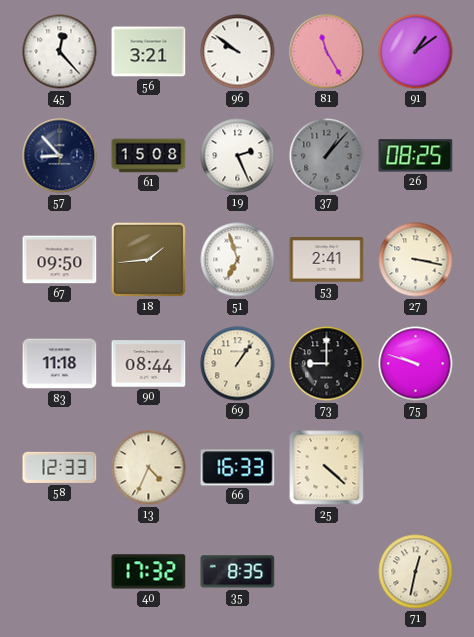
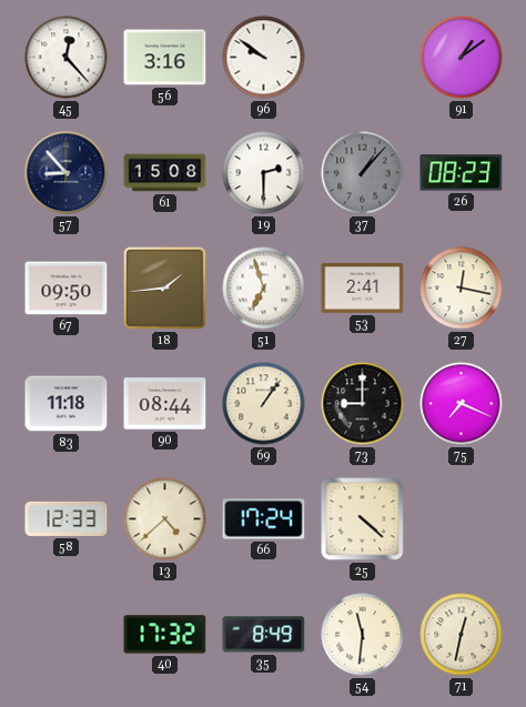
56: 3:21 -> 3:16 (165, 58)
81: 11:25 -> none (327, 52)
19: 2:26 -> 2:30 (264, 173)
26: 08:25 -> 08:23 (462, 173)
27: 3:17 -> 12:17 (462, 289)
75: 9:48 -> 7:19 (462, 404)
13: 4:34 -> 4:38 (165, 519)
66: 16:33 -> 17:24 (264, 519)
35: 8:35 -> 8:49 (264, 635)
54: none -> 11:31 (363, 635)
